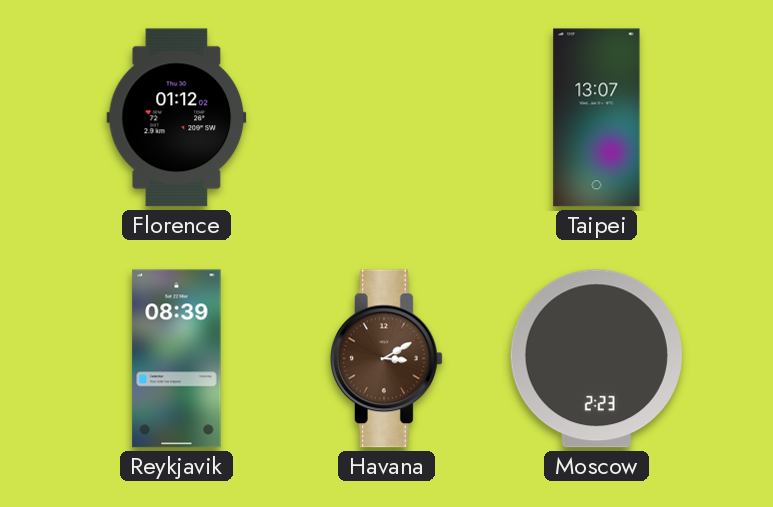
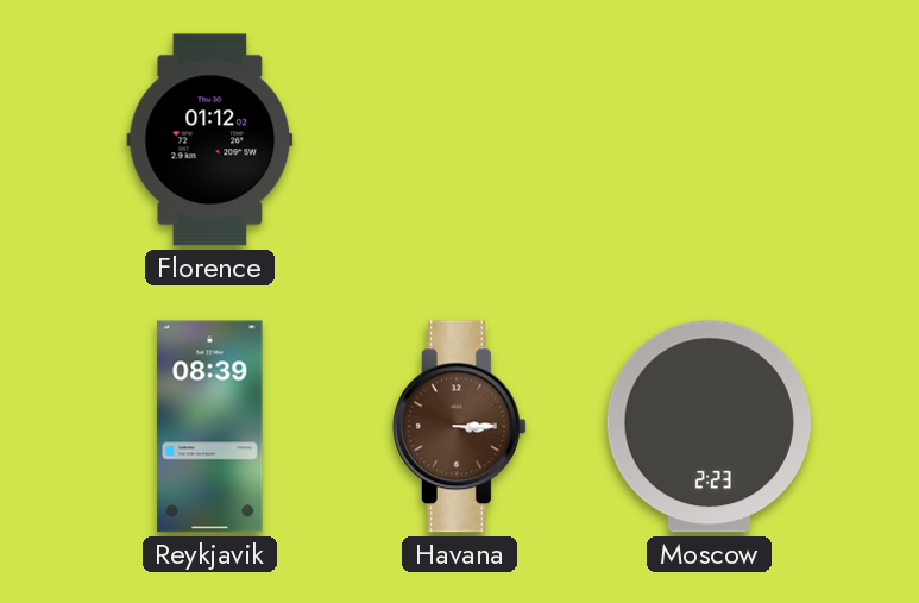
Taipei: 13:07 -> none (597, 118)
Havana: 3:10 -> 3:15 (459, 427)
